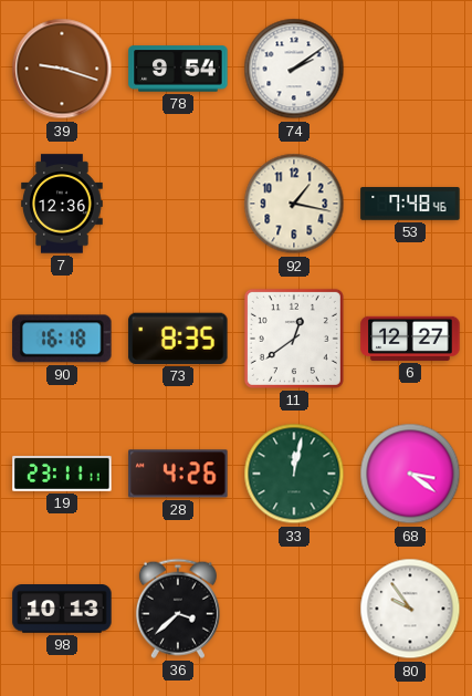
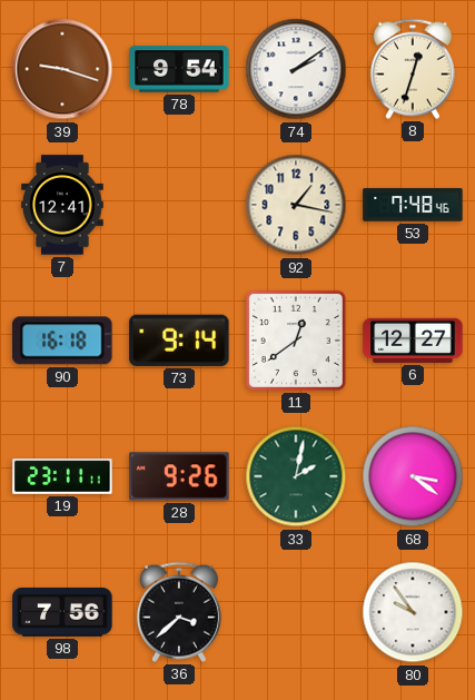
8: none -> 12:33 (413, 69)
7: 12:36 -> 12:41 (62, 205)
73: 8:35 -> 9:14 (179, 341)
28: 4:26 -> 9:26 (179, 476)
33: 12:02 -> 2:02 (296, 476)
98: 10:13 -> 7:56 (62, 613)
